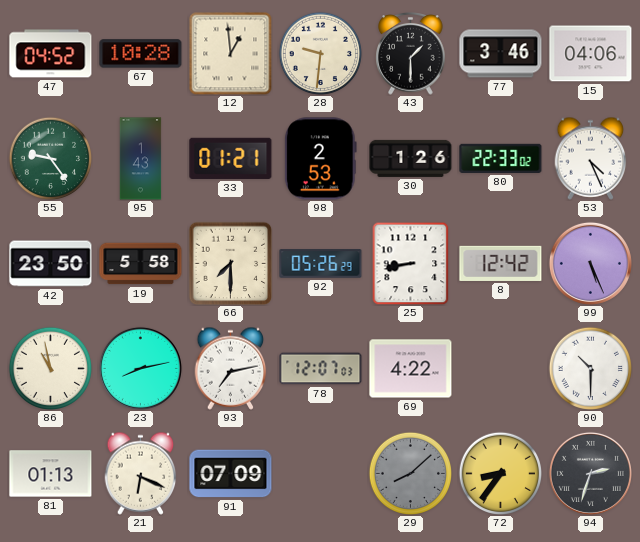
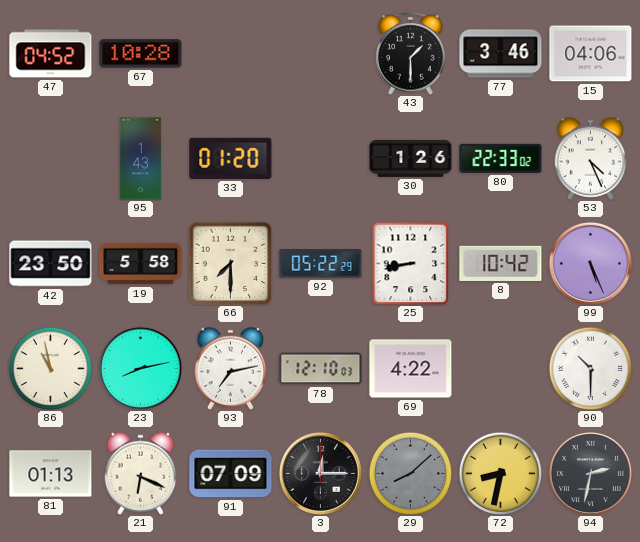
12: 12:59 -> none (230, 53)
28: 9:31 -> none (320, 53)
55: 9:24 -> none (50, 158)
33: 01:21 -> 01:20 (231, 158)
98: 2:53 -> none (320, 159)
92: 05:26 -> 05:22 (321, 264)
8: 12:42 -> 10:42 (501, 263)
78: 12:07 -> 12:10 (321, 369)
3: none -> 12:15 (320, 473)
72: 8:36 -> 8:32 (500, 473)
94: 2:33 -> 2:32 (590, 473)
